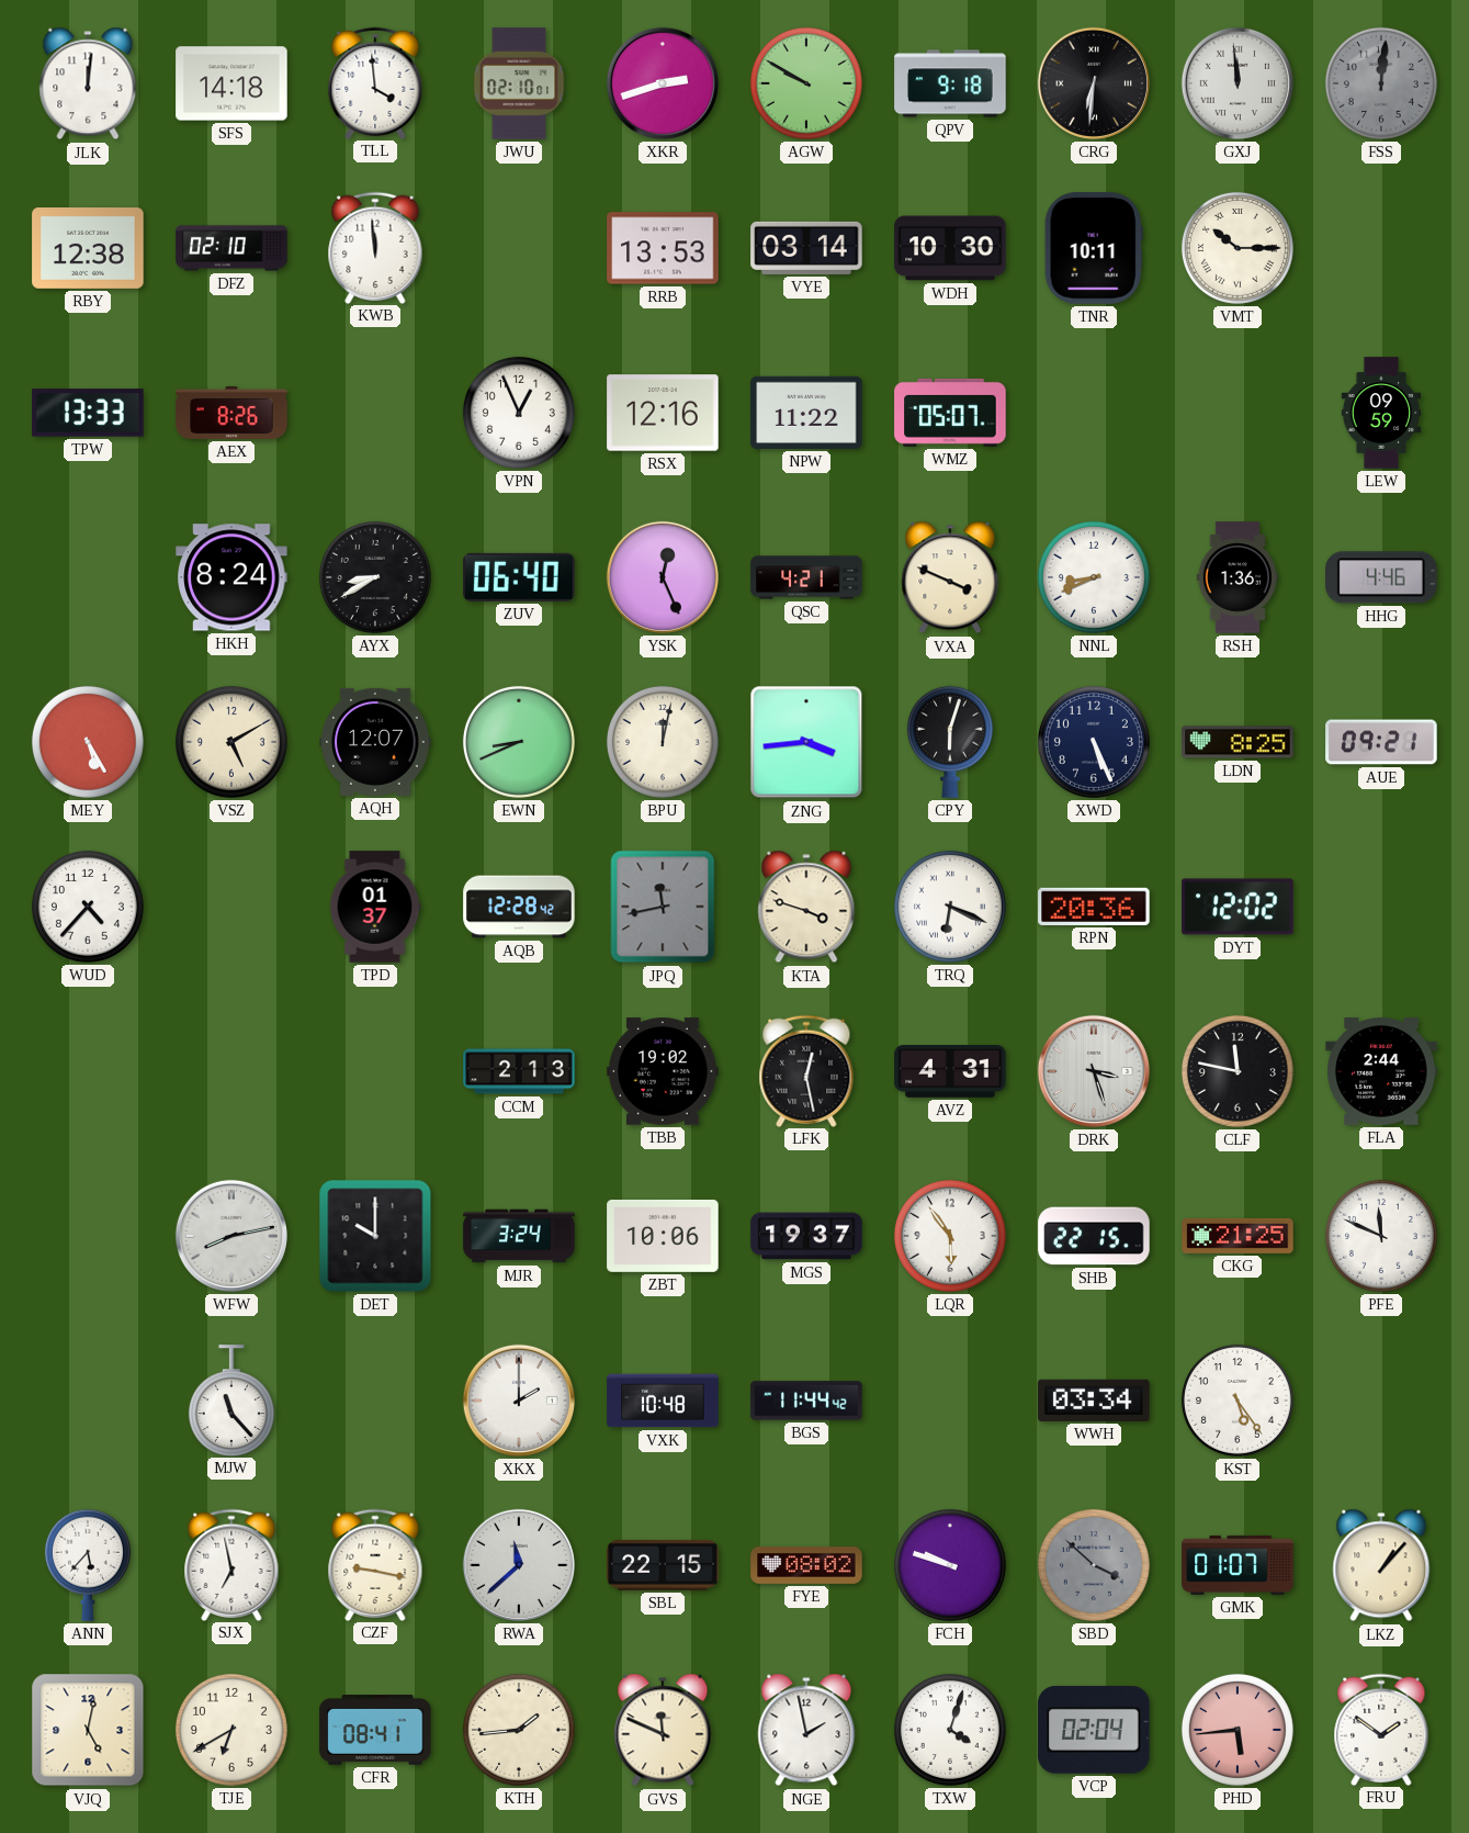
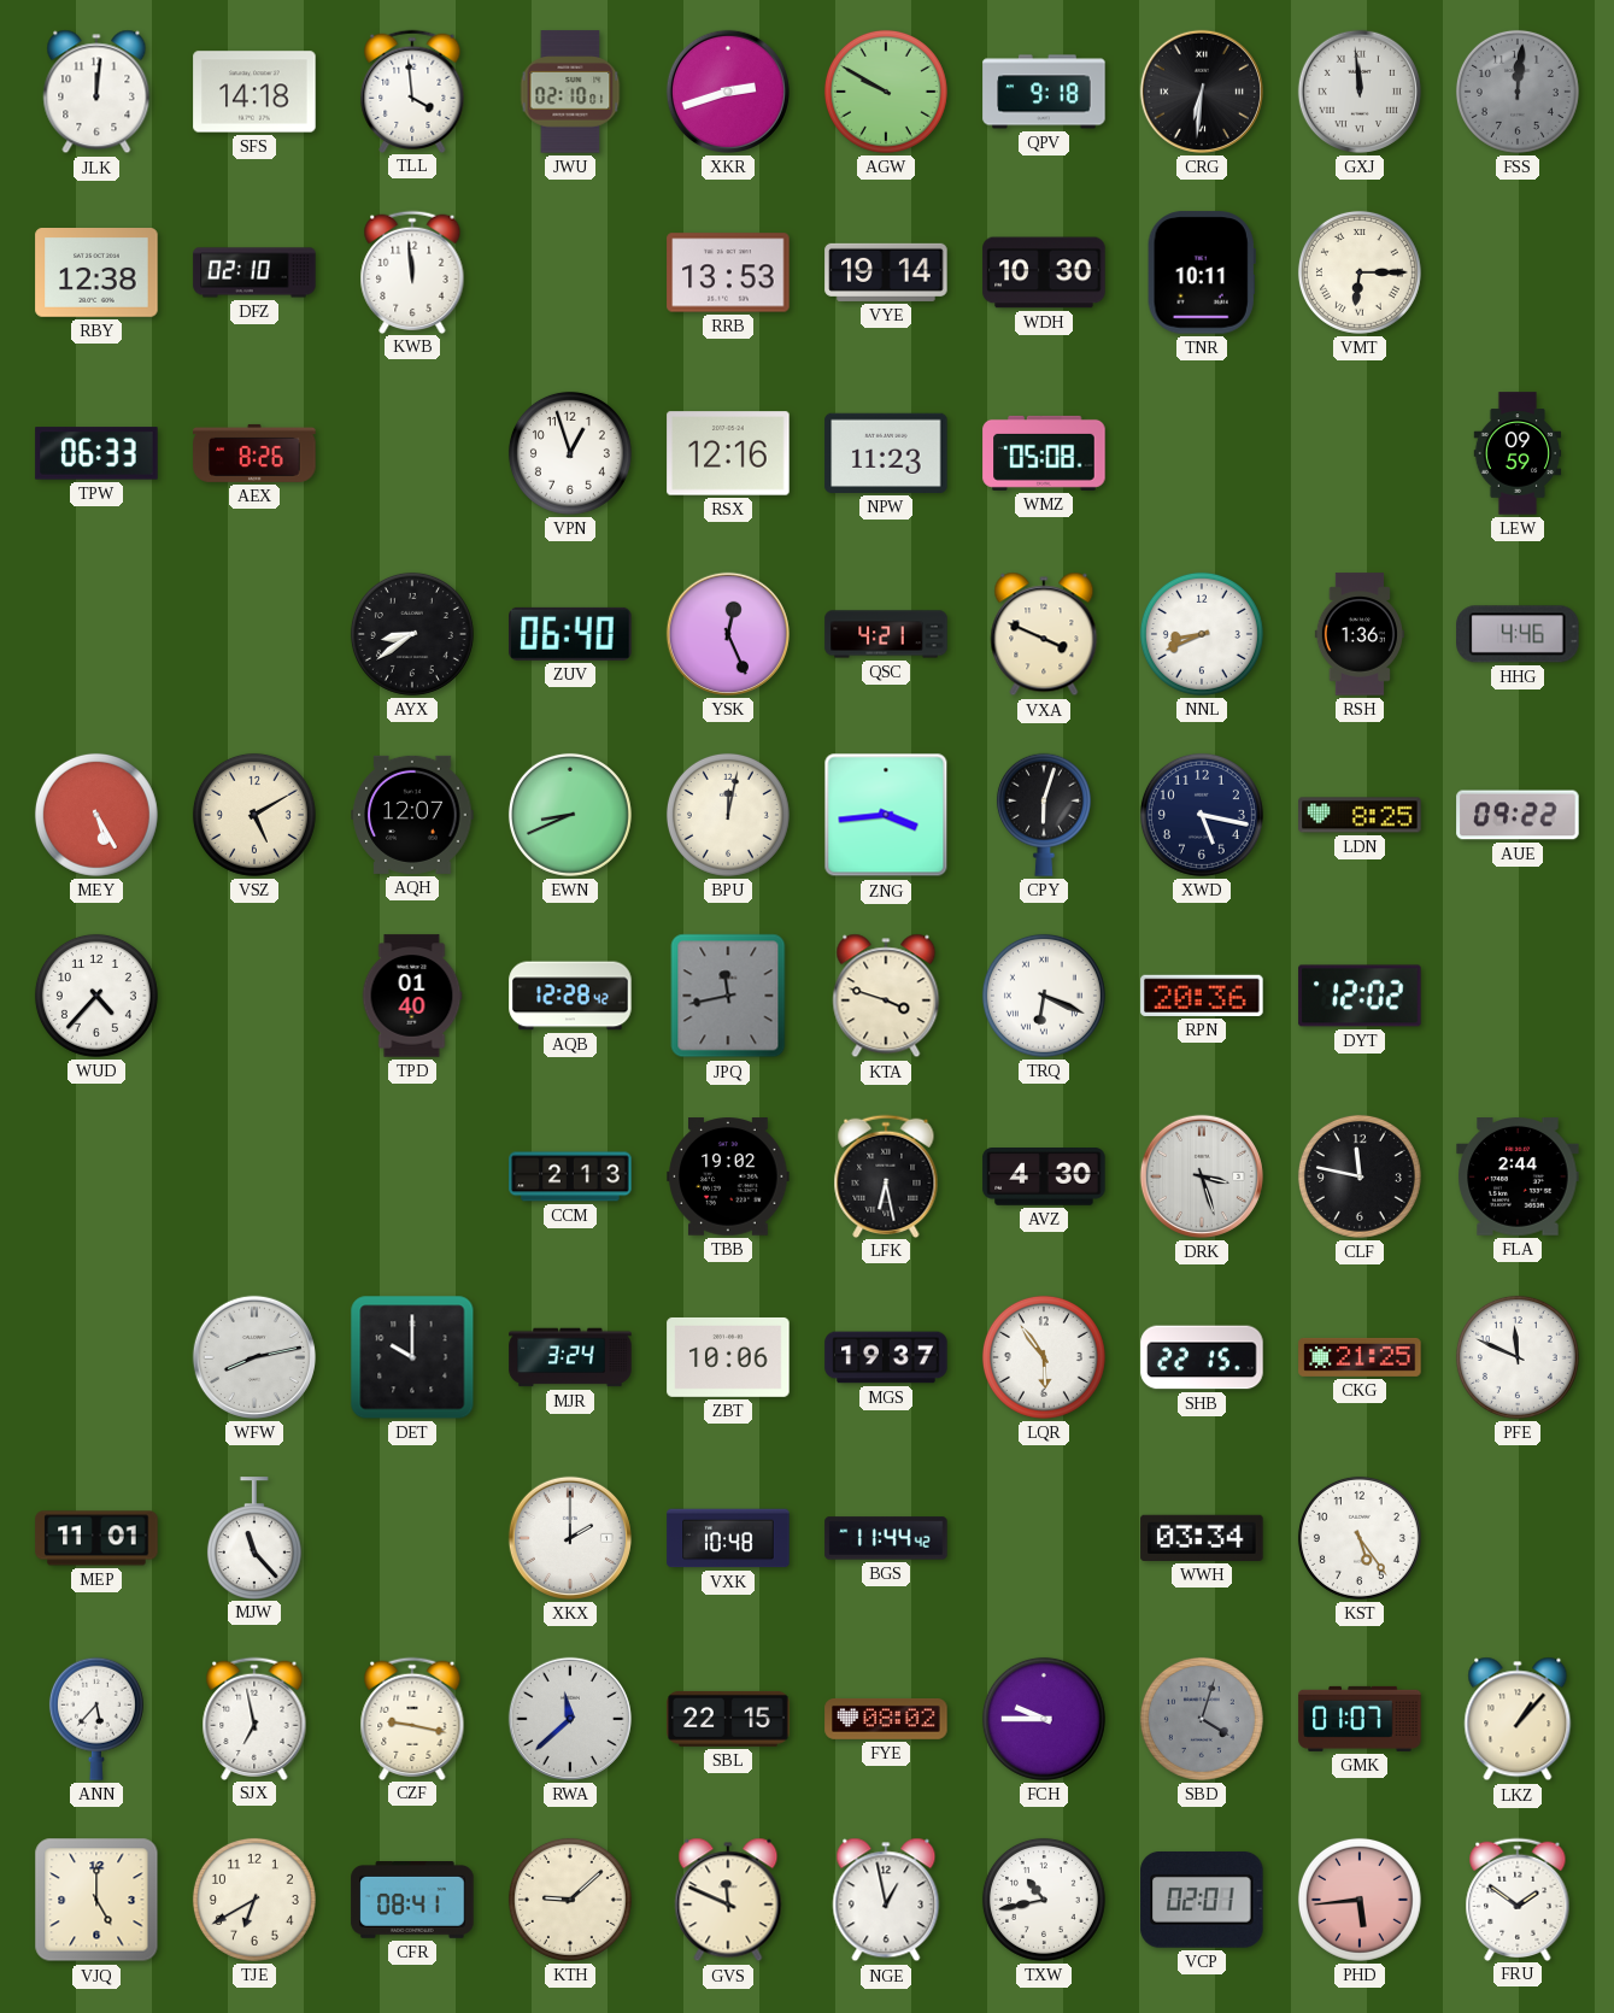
VYE: 03:14 -> 19:14 (886, 272)
VMT: 10:15 -> 6:15 (1360, 272)
TPW: 13:33 -> 06:33 (96, 453)
VPN: 12:56 -> 12:57 (570, 453)
NPW: 11:22 -> 11:23 (886, 453)
WMZ: 05:07 -> 05:08 (1044, 453)
HKH: 8:24 -> none (231, 577)
AYX: 8:40 -> 8:39 (412, 634)
XWD: 5:26 -> 5:17 (1202, 815)
AUE: 09:21 -> 09:22 (1518, 815)
TPD: 01:37 -> 01:40 (412, 996)
LFK: 12:28 -> 6:28 (886, 1175)
AVZ: 4:31 -> 4:30 (1044, 1178)
MEP: none -> 11:01 (96, 1538)
FCH: 9:48 -> 9:45 (1044, 1719)
SBD: 3:52 -> 4:03 (1202, 1719)
VJQ: 5:02 -> 5:00 (96, 1900)
KTH: 1:44 -> 9:08 (570, 1900)
NGE: 1:58 -> 12:58 (886, 1900)
TXW: 4:03 -> 10:43 (1044, 1900)
VCP: 02:04 -> 02:01 (1202, 1900)
